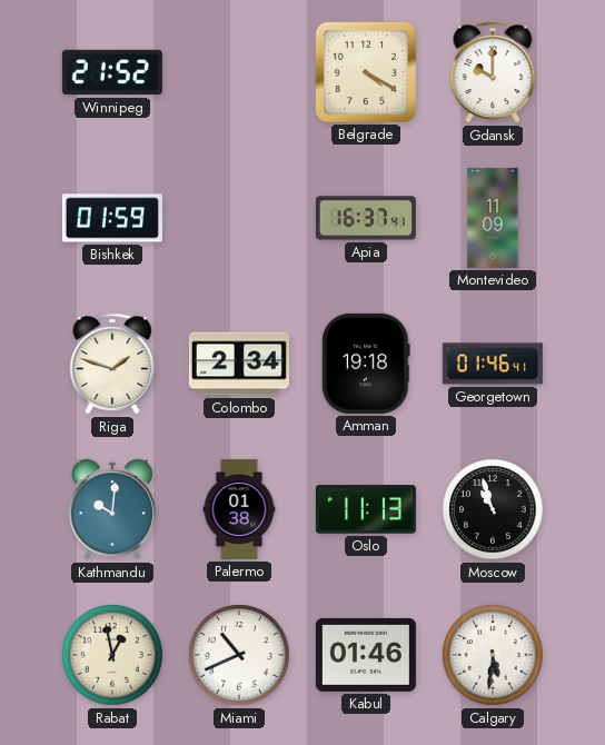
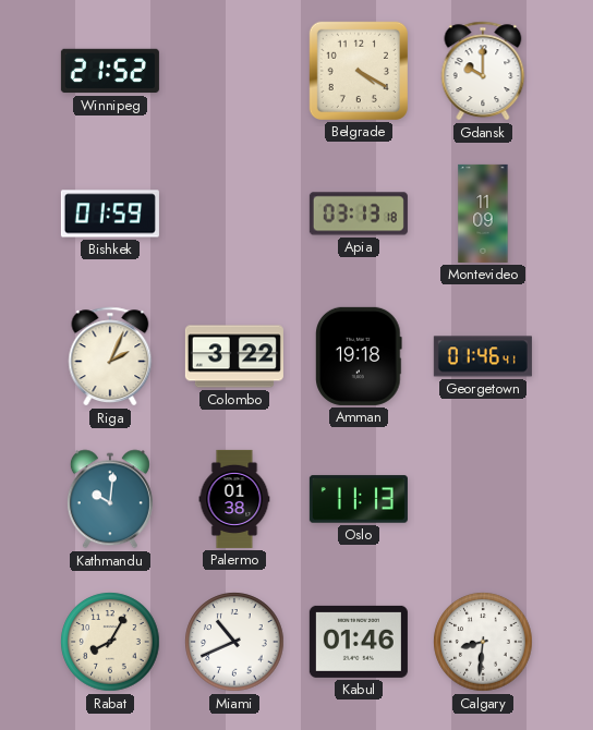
Apia: 16:37 -> 03:13 (359, 214)
Riga: 1:48 -> 2:04 (110, 356)
Colombo: 2:34 -> 3:22 (234, 356)
Moscow: 10:57 -> none (493, 509)
Rabat: 12:58 -> 8:05 (110, 642)
Calgary: 5:31 -> 8:31 (483, 642)
